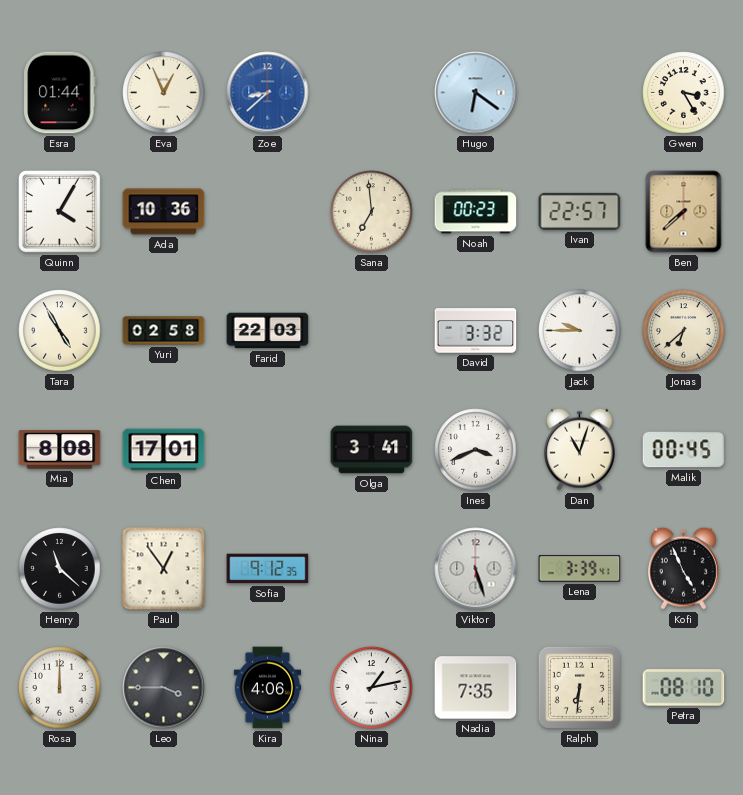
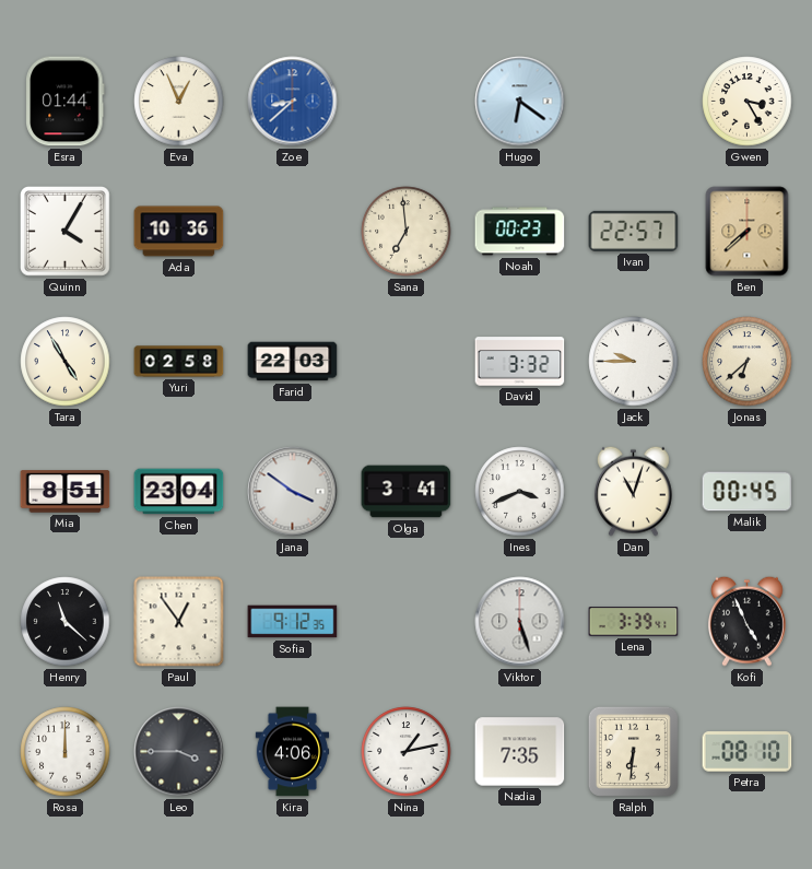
Mia: 8:08 -> 8:51 (66, 492)
Chen: 17:01 -> 23:04 (179, 492)
Jana: none -> 3:51 (293, 492)
